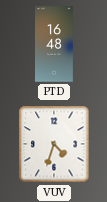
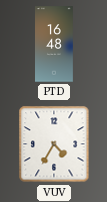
VUV: 4:33 -> 4:35 (54, 144)
